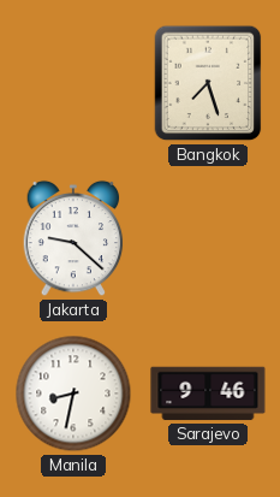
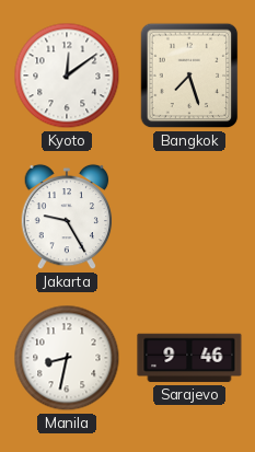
Kyoto: none -> 12:09 (67, 76)
Jakarta: 9:22 -> 9:25 (67, 217)
